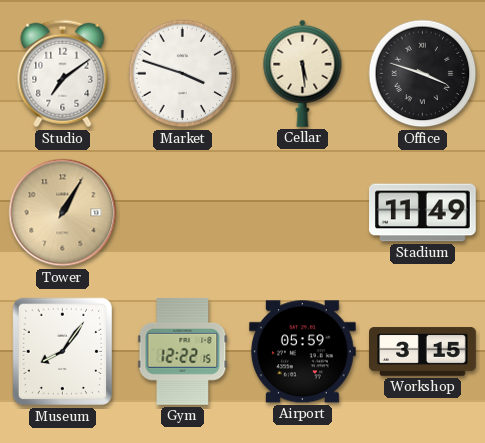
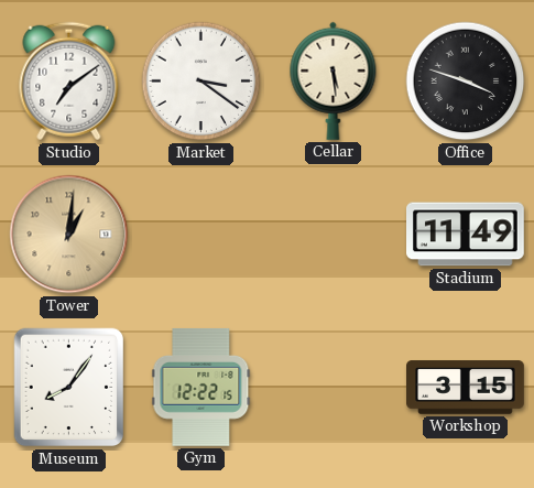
Market: 3:48 -> 3:21 (201, 82)
Tower: 1:05 -> 1:01 (69, 235)
Airport: 05:59 -> none (302, 352)
